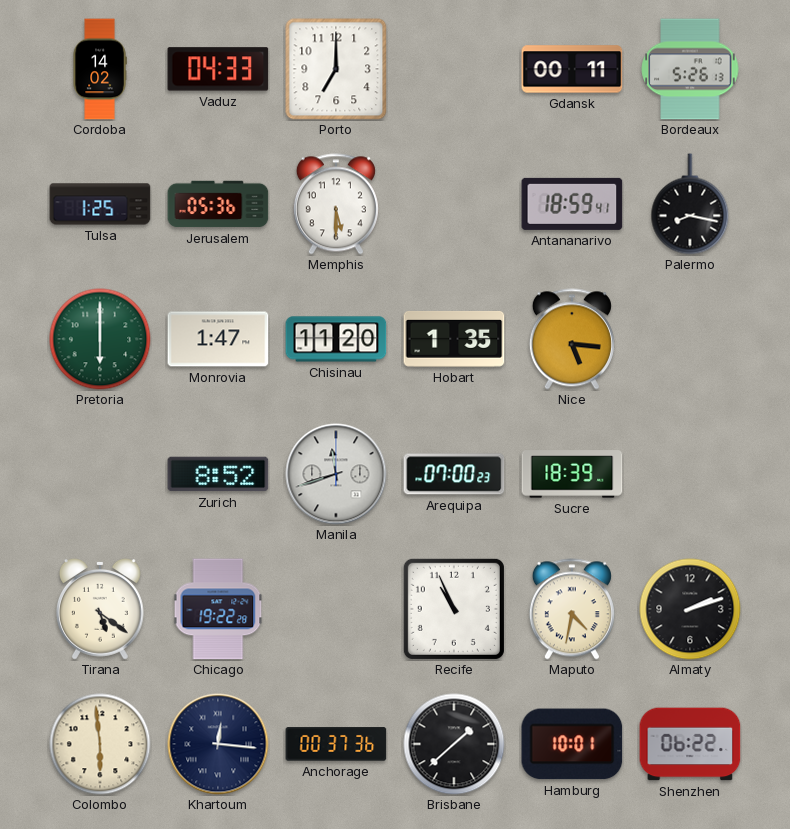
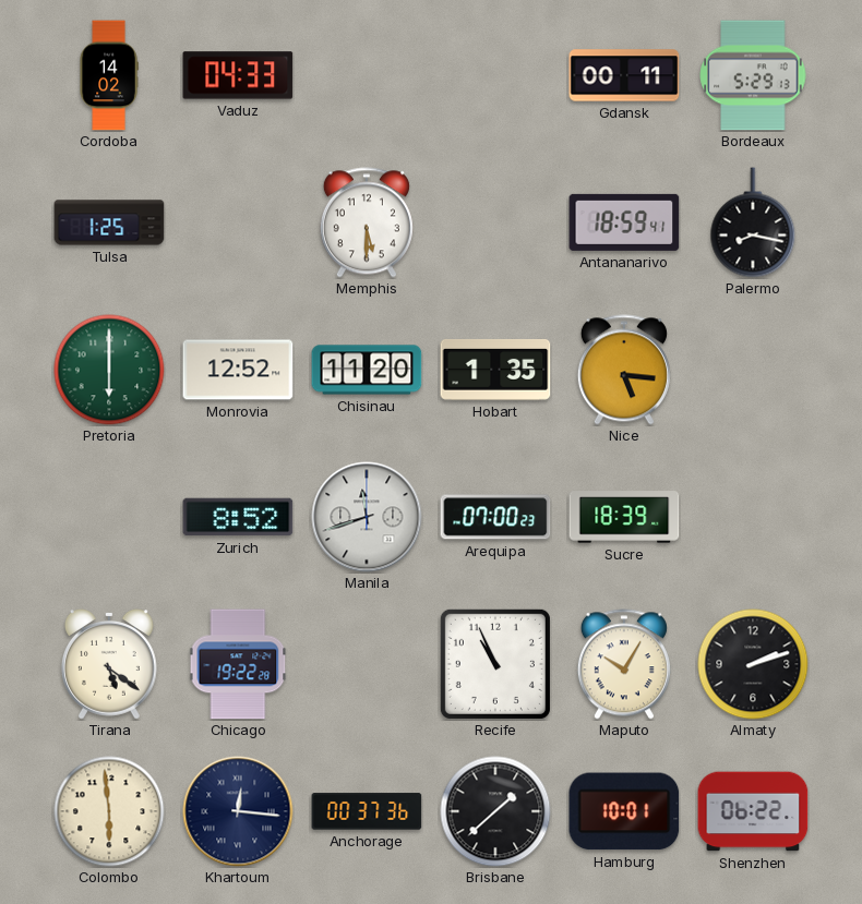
Porto: 7:00 -> none (336, 69)
Bordeaux: 5:26 -> 5:29 (753, 75)
Jerusalem: 05:36 -> none (218, 204)
Monrovia: 1:47 -> 12:52 (238, 370)
Maputo: 4:32 -> 10:05 (624, 664)
